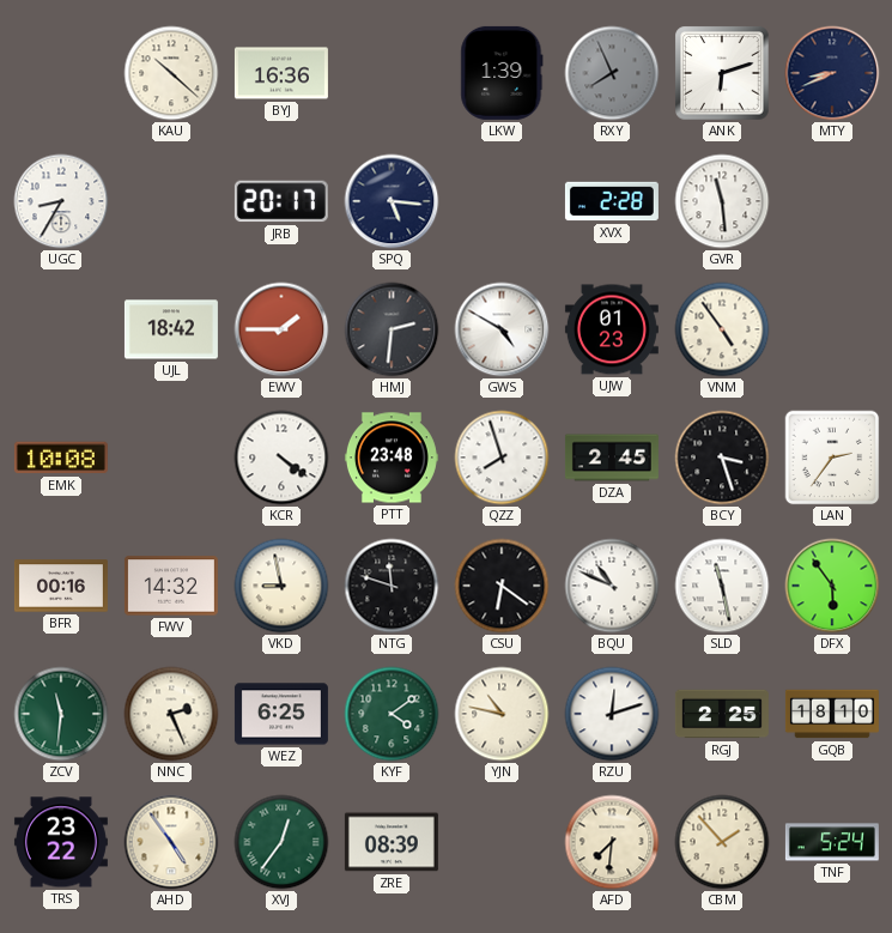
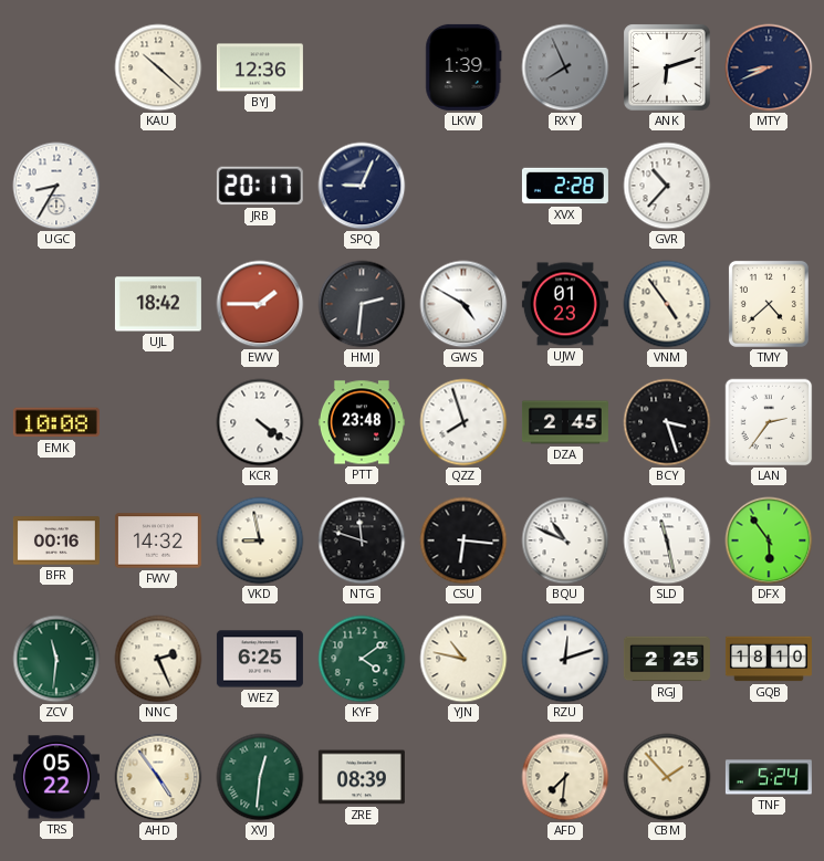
BYJ: 16:36 -> 12:36 (260, 67)
SPQ: 5:16 -> 9:04 (362, 186)
GVR: 11:29 -> 10:37 (667, 186)
TMY: none -> 4:38 (769, 304)
CSU: 6:21 -> 6:16 (463, 540)
TRS: 23:22 -> 05:22 (56, 777)
XVJ: 12:36 -> 12:31 (260, 777)
